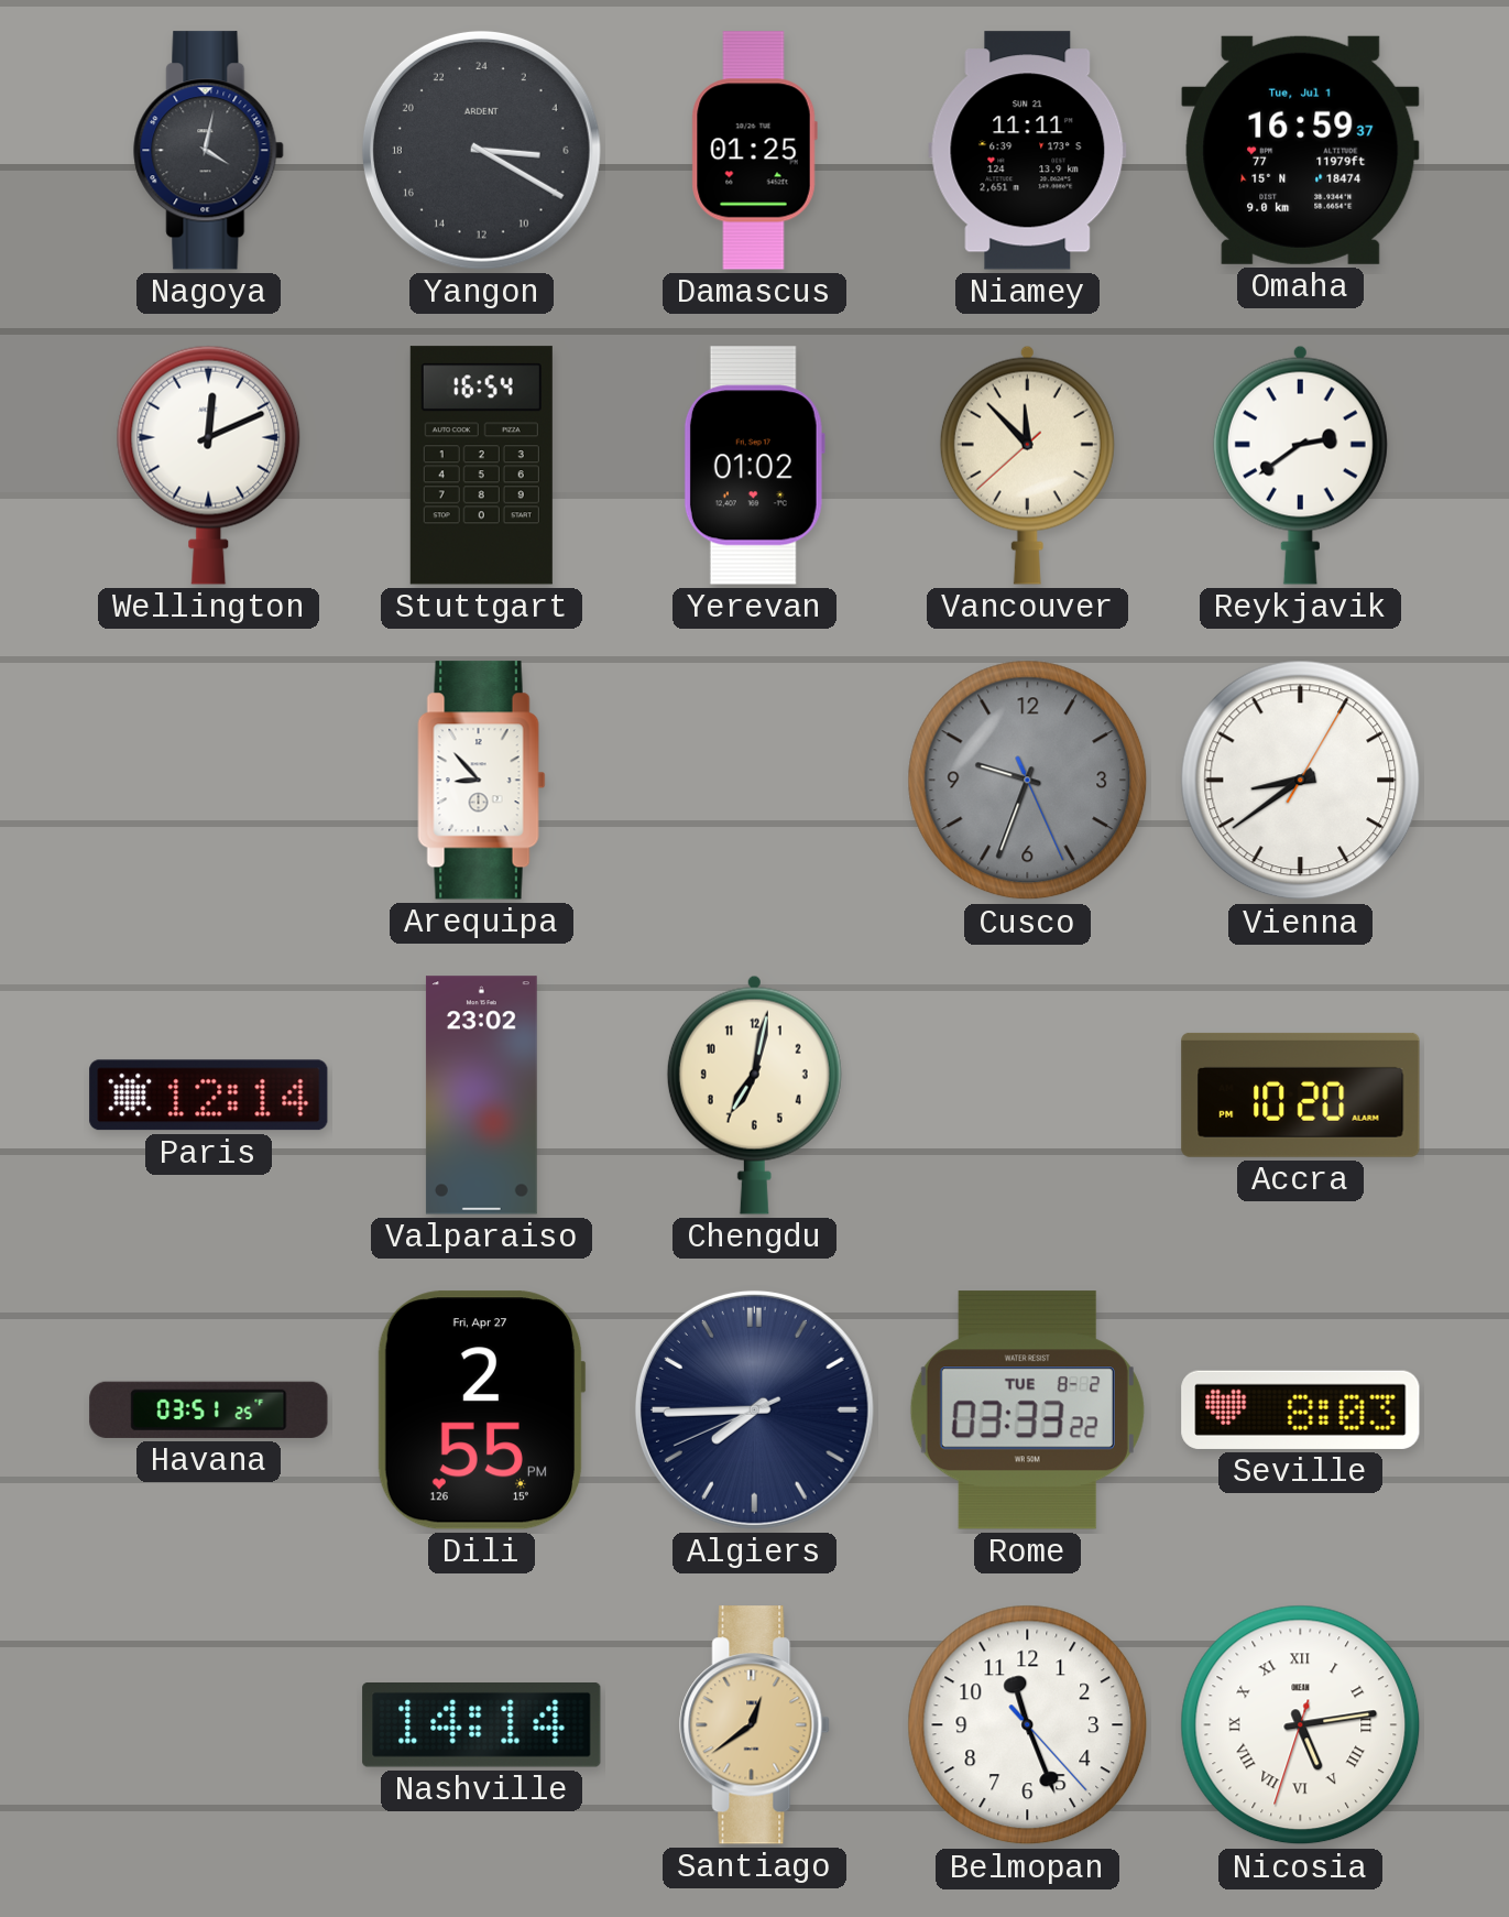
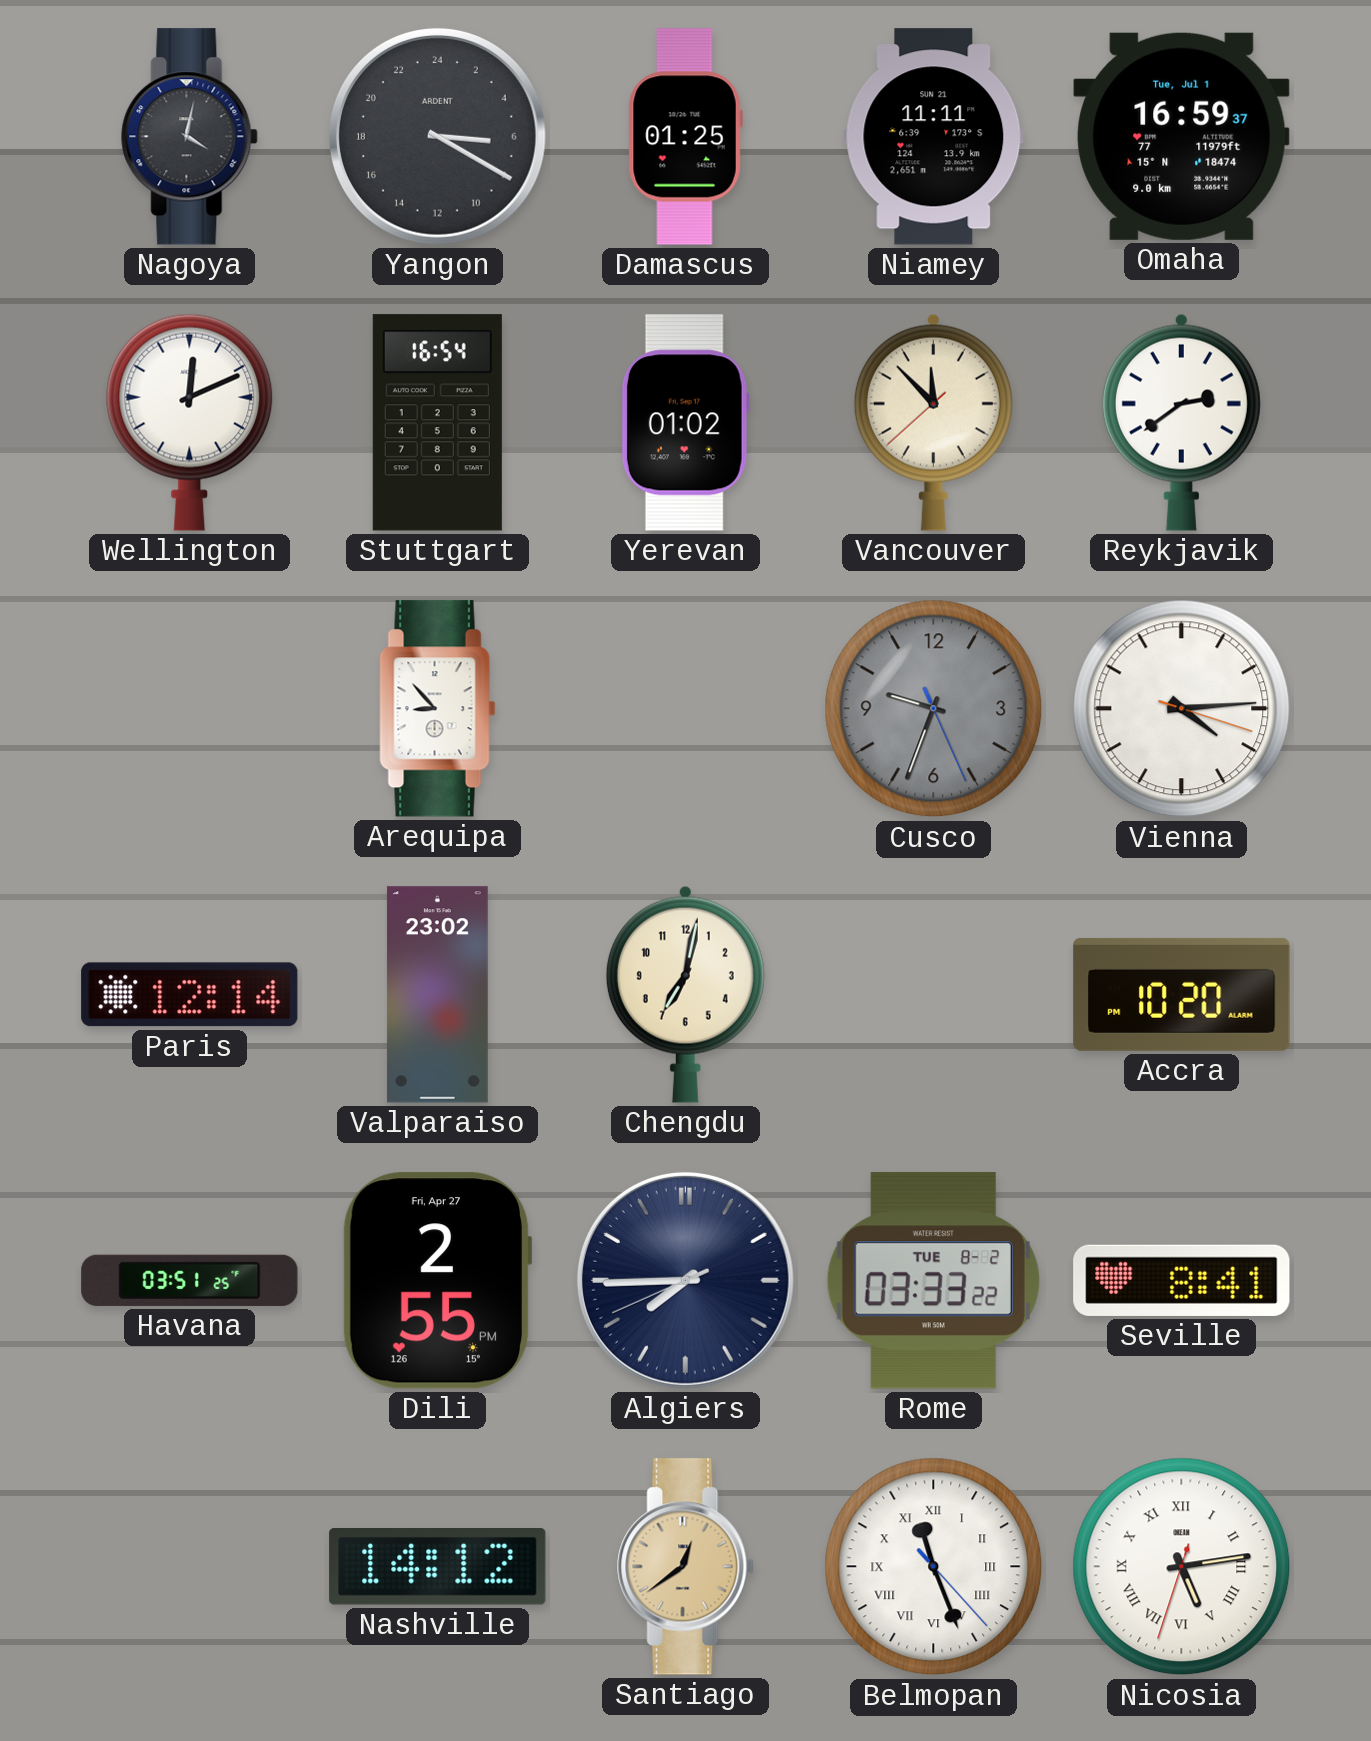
Vienna: 8:39 -> 4:14 (1182, 709)
Seville: 8:03 -> 8:41 (1182, 1280)
Nashville: 14:14 -> 14:12 (438, 1567)
Belmopan numerals: Arabic -> Roman (934, 1567)
